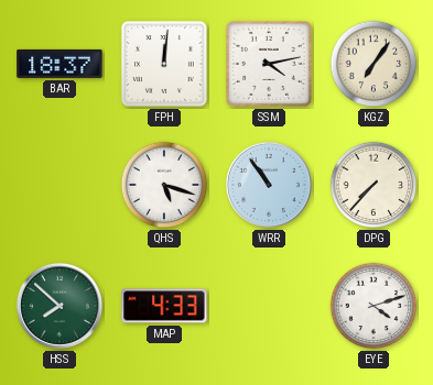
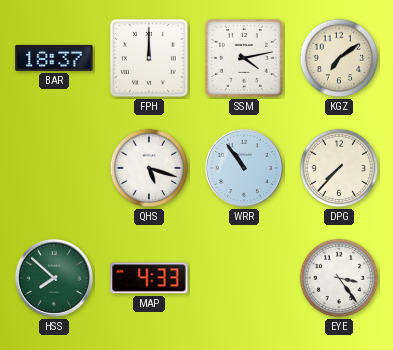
FPH: 12:01 -> 12:00 (149, 58)
KGZ: 7:06 -> 7:09 (339, 58)
EYE: 4:12 -> 3:24 (339, 278)
